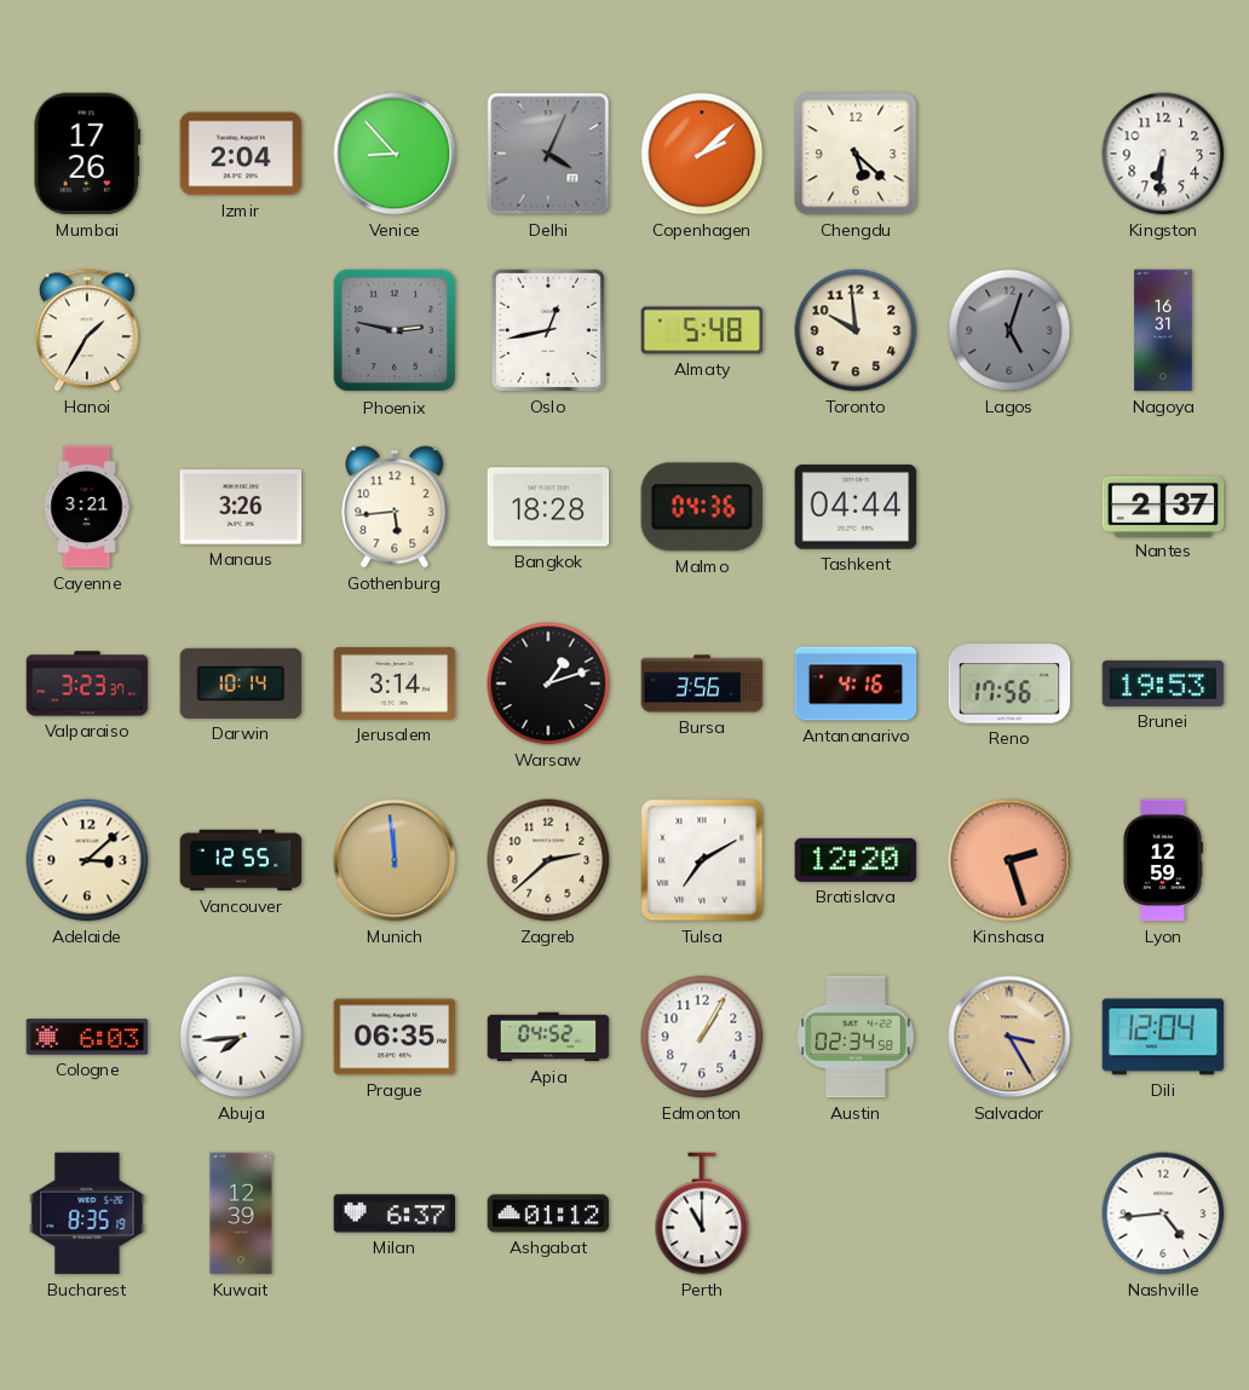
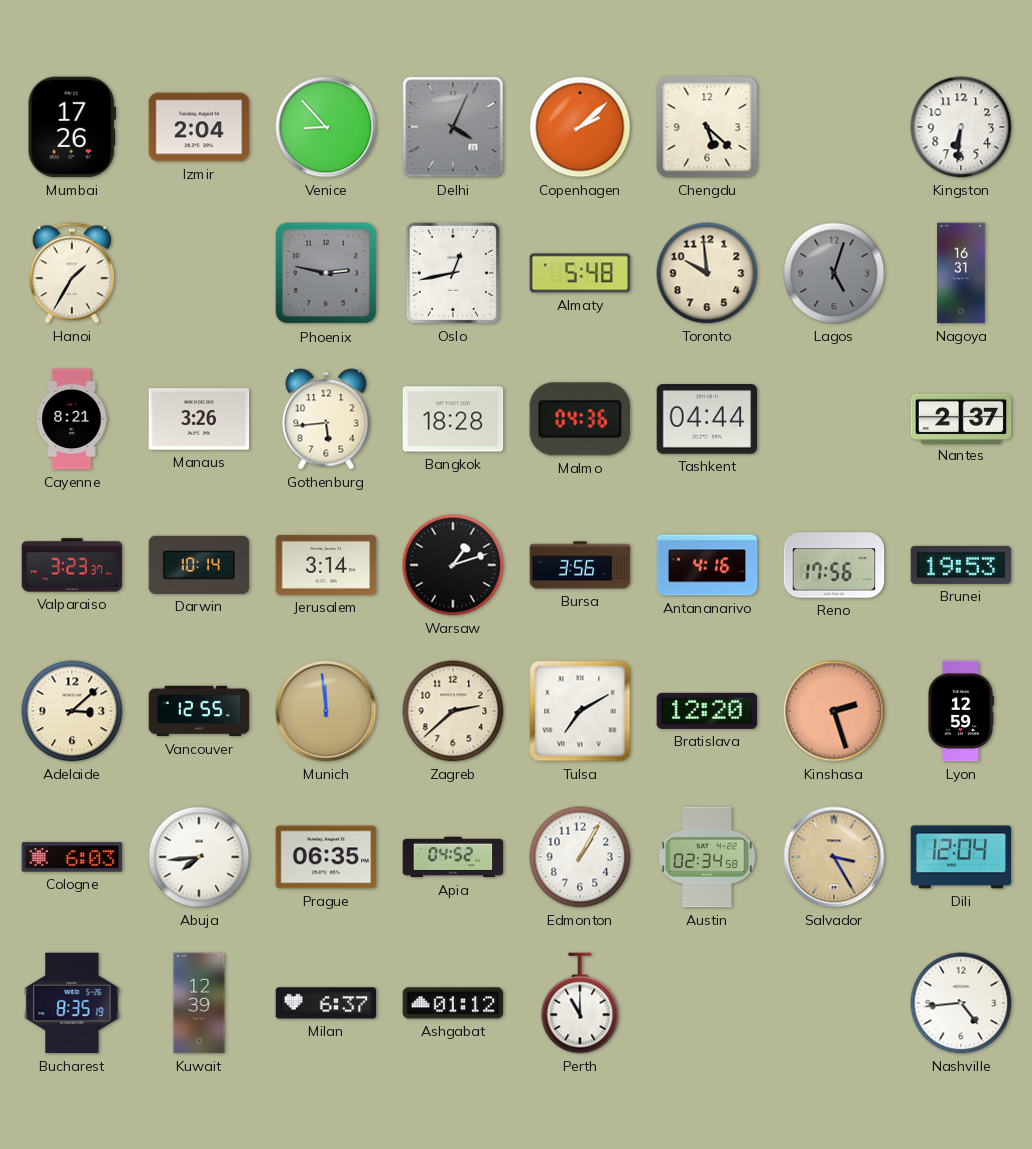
Cayenne: 3:21 -> 8:21 (72, 419)
